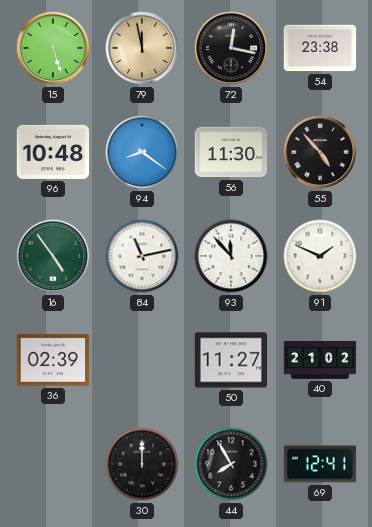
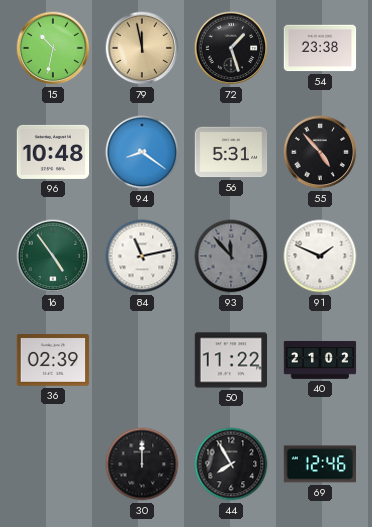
15: 5:27 -> 10:32 (53, 48)
72: 12:17 -> 1:27 (231, 48)
56: 11:30 -> 5:31 (231, 152)
93 dial: white -> grey (231, 256)
50: 11:27 -> 11:22 (231, 360)
69: 12:41 -> 12:46 (320, 464)
